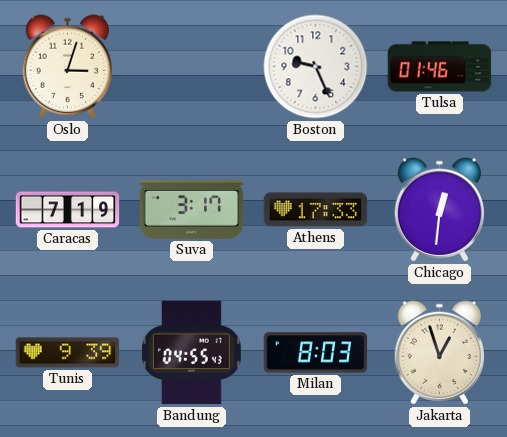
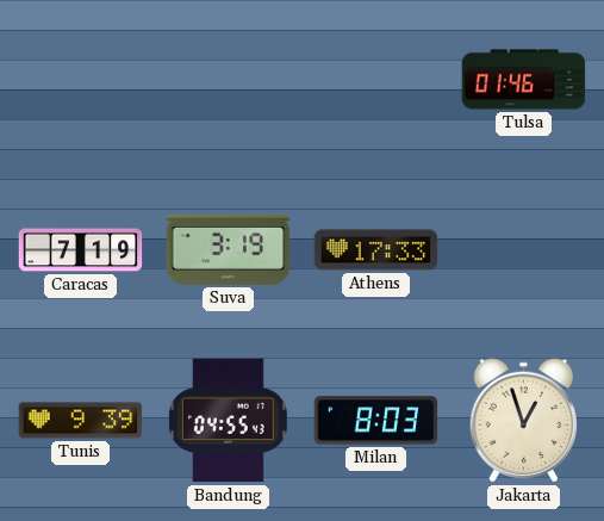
Oslo: 3:03 -> none (67, 67)
Boston: 9:26 -> none (316, 67)
Suva: 3:17 -> 3:19 (229, 250)
Chicago: 12:31 -> none (439, 210)
